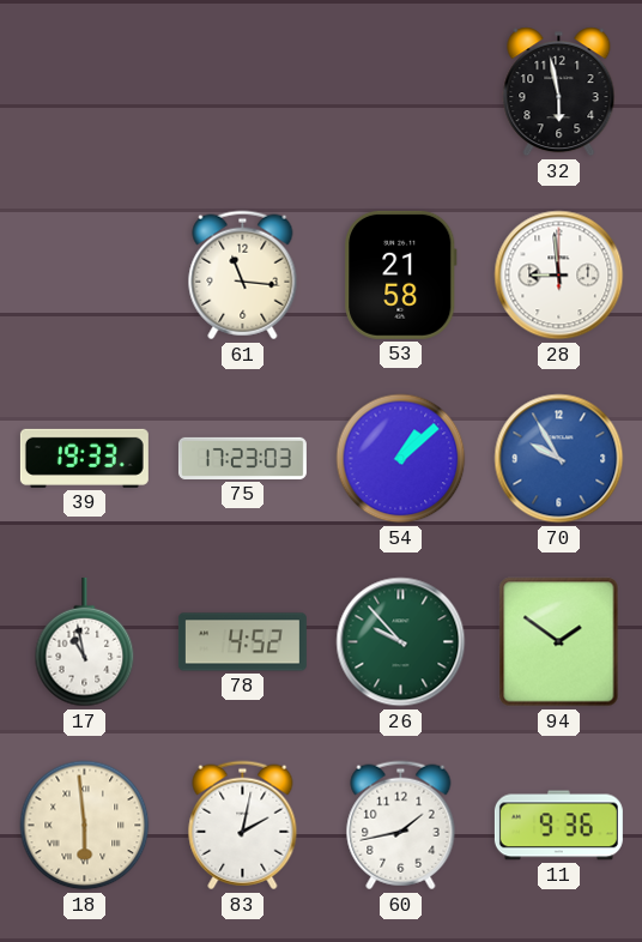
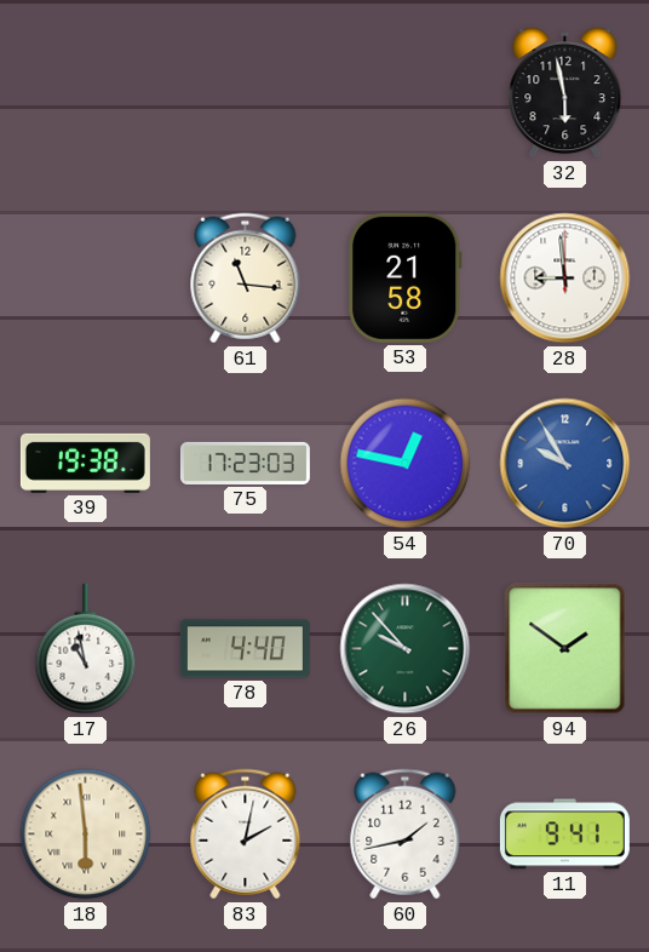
39: 19:33 -> 19:38 (85, 463)
54: 1:08 -> 12:47 (406, 464)
78: 4:52 -> 4:40 (245, 649)
11: 9:36 -> 9:41 (564, 835)
